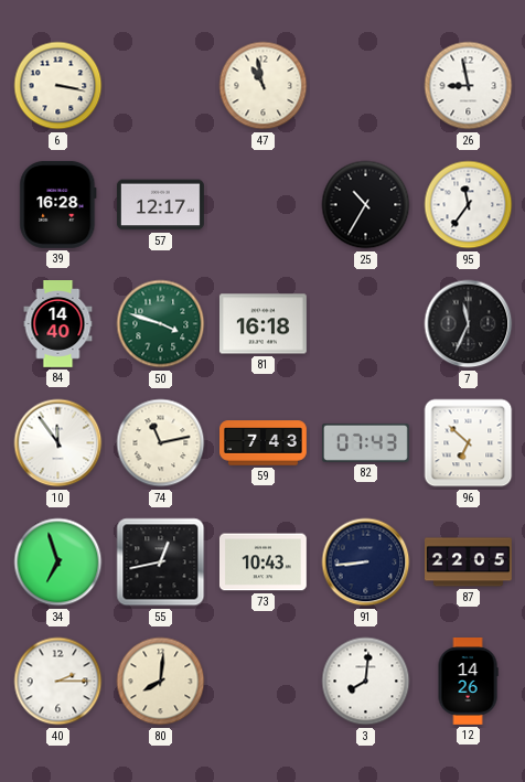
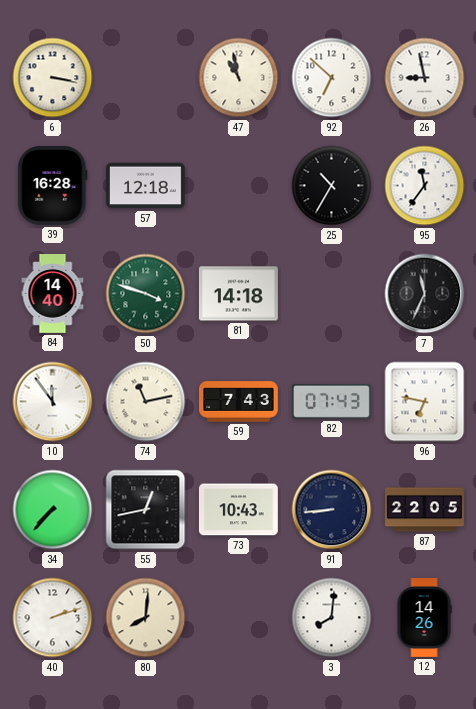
92: none -> 6:52 (332, 78)
57: 12:17 -> 12:18 (146, 186)
81: 16:18 -> 14:18 (239, 294)
96: 6:52 -> 6:47 (425, 402)
34: 6:57 -> 7:37 (53, 510)
40: 2:15 -> 2:12 (53, 618)
